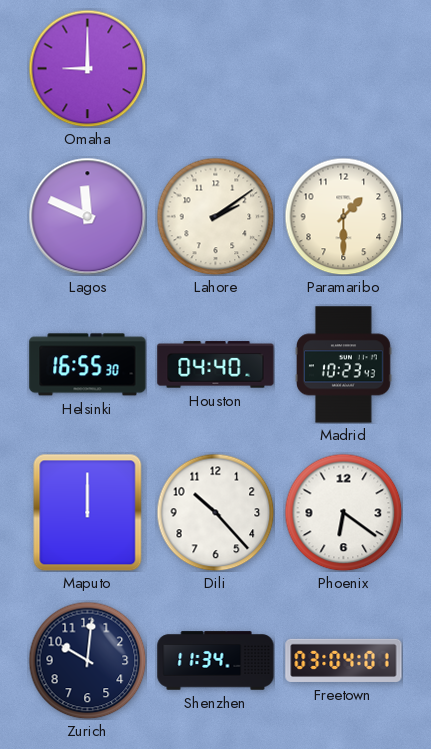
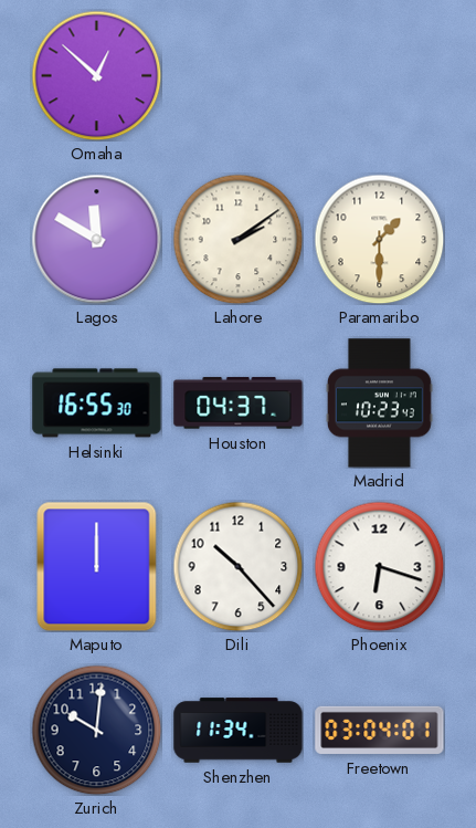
Omaha: 9:00 -> 12:52 (96, 75)
Lagos: 11:49 -> 11:50 (96, 239)
Houston: 04:40 -> 04:37 (239, 403)
Phoenix: 6:21 -> 6:18 (379, 566)
